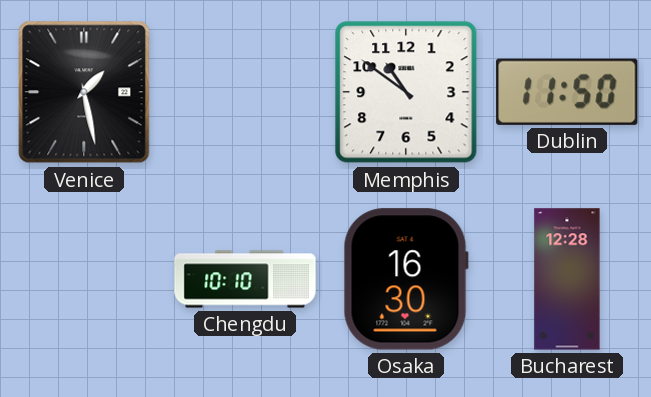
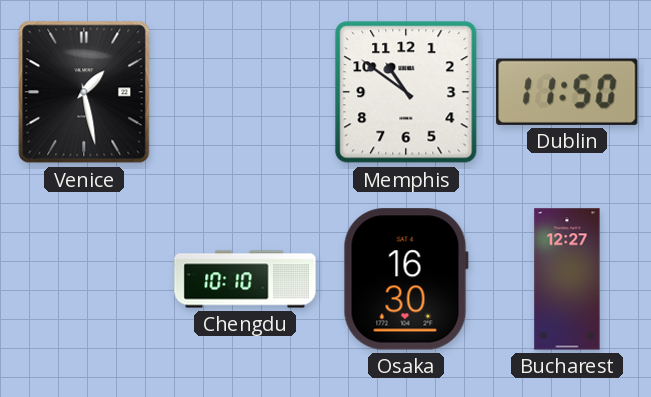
Bucharest: 12:28 -> 12:27 (567, 279)
